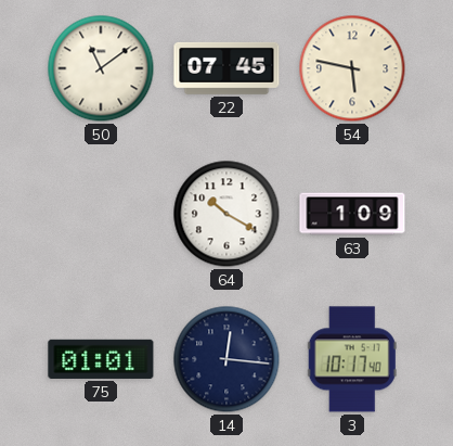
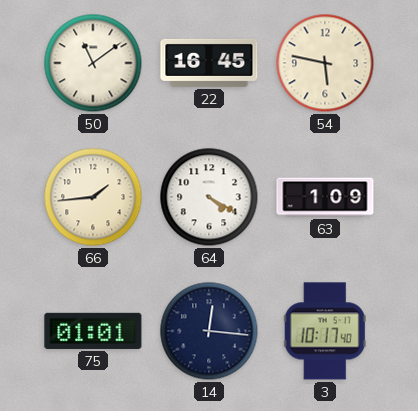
22: 07:45 -> 16:45 (209, 63)
66: none -> 1:44 (93, 197)
64: 10:20 -> 4:20 (209, 197)
